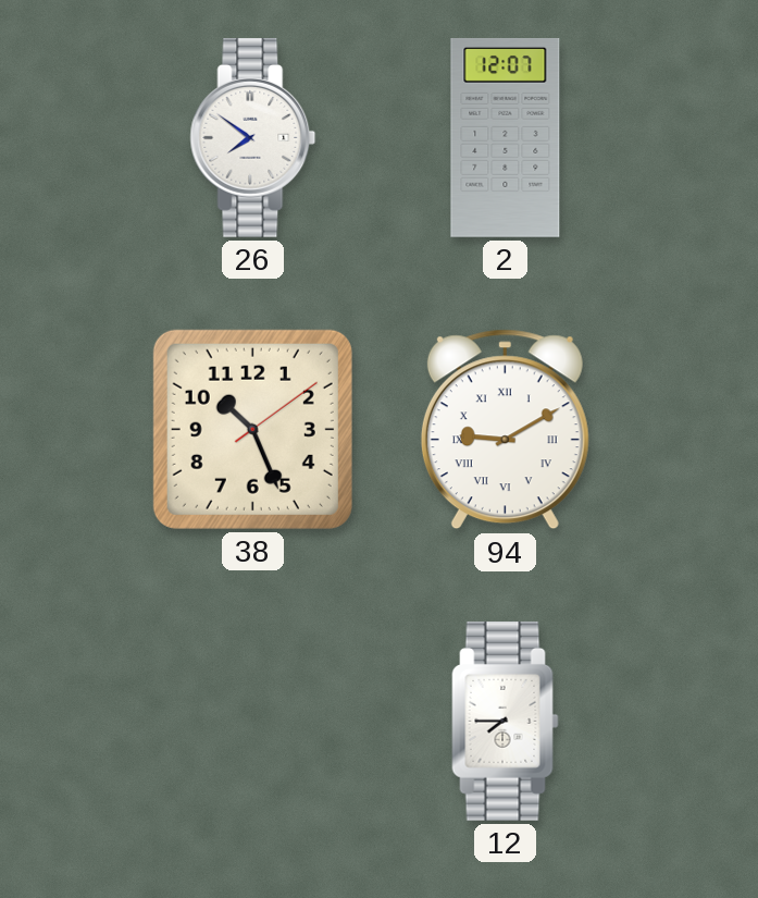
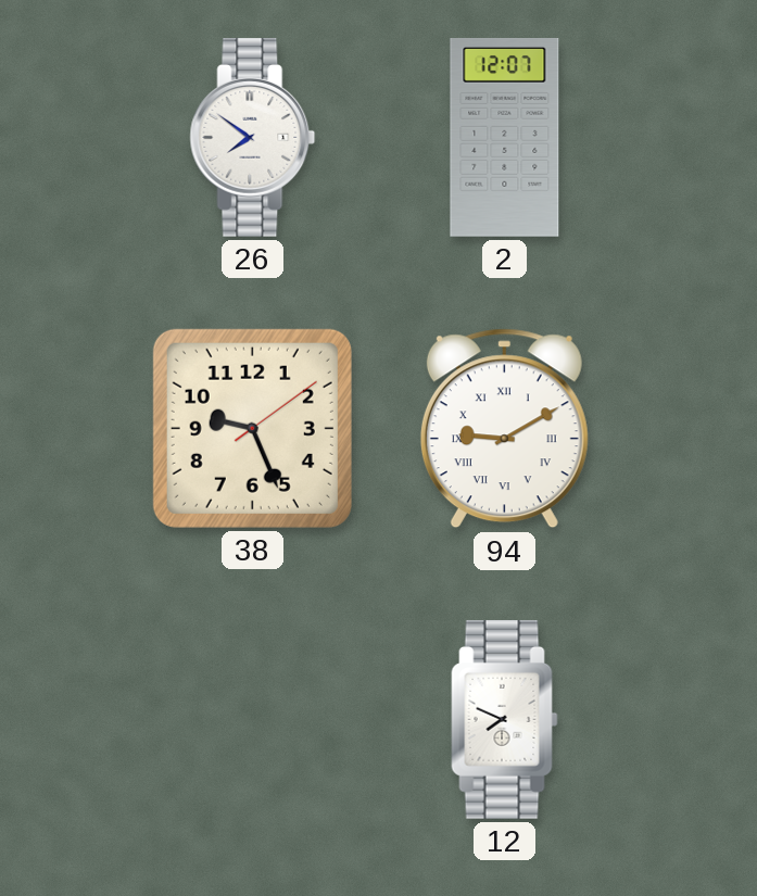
38: 10:26 -> 9:26 (252, 428)
12: 7:45 -> 7:49 (505, 719)
